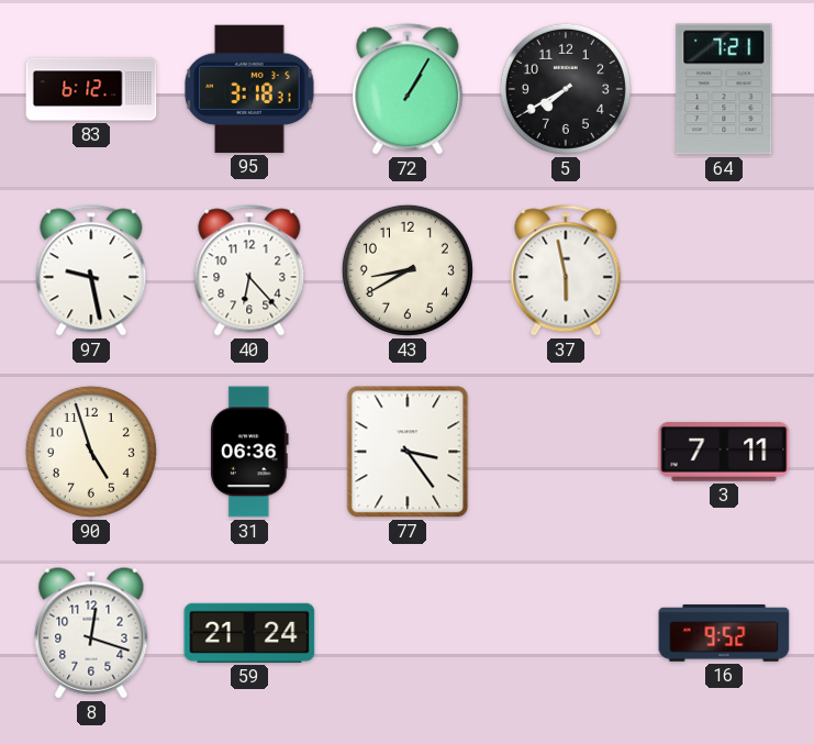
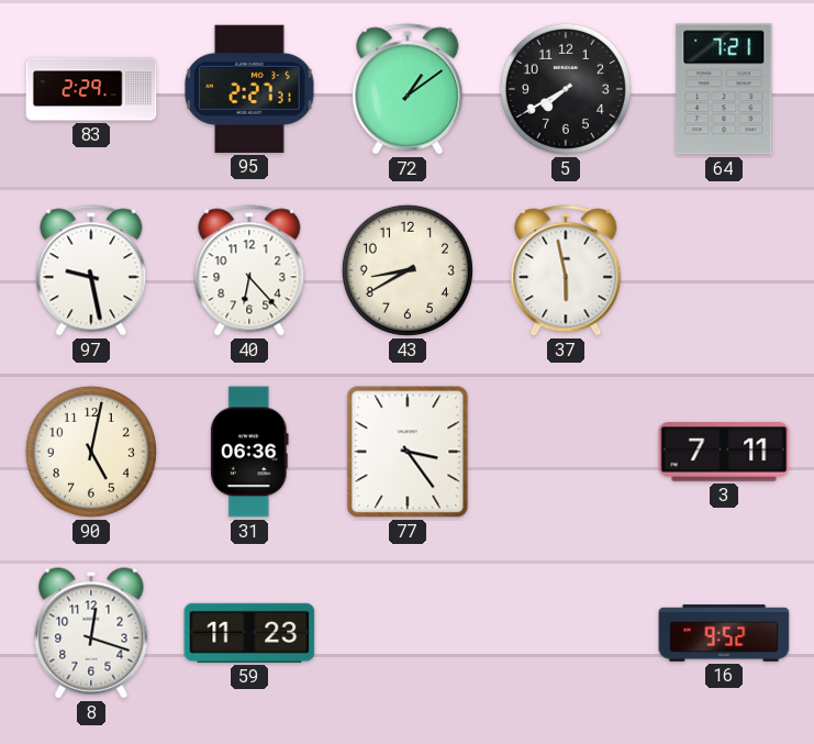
83: 6:12 -> 2:29 (91, 89)
95: 3:18 -> 2:27 (249, 89)
72: 1:05 -> 1:09 (408, 89)
90: 4:57 -> 5:02 (91, 452)
59: 21:24 -> 11:23 (249, 633)
